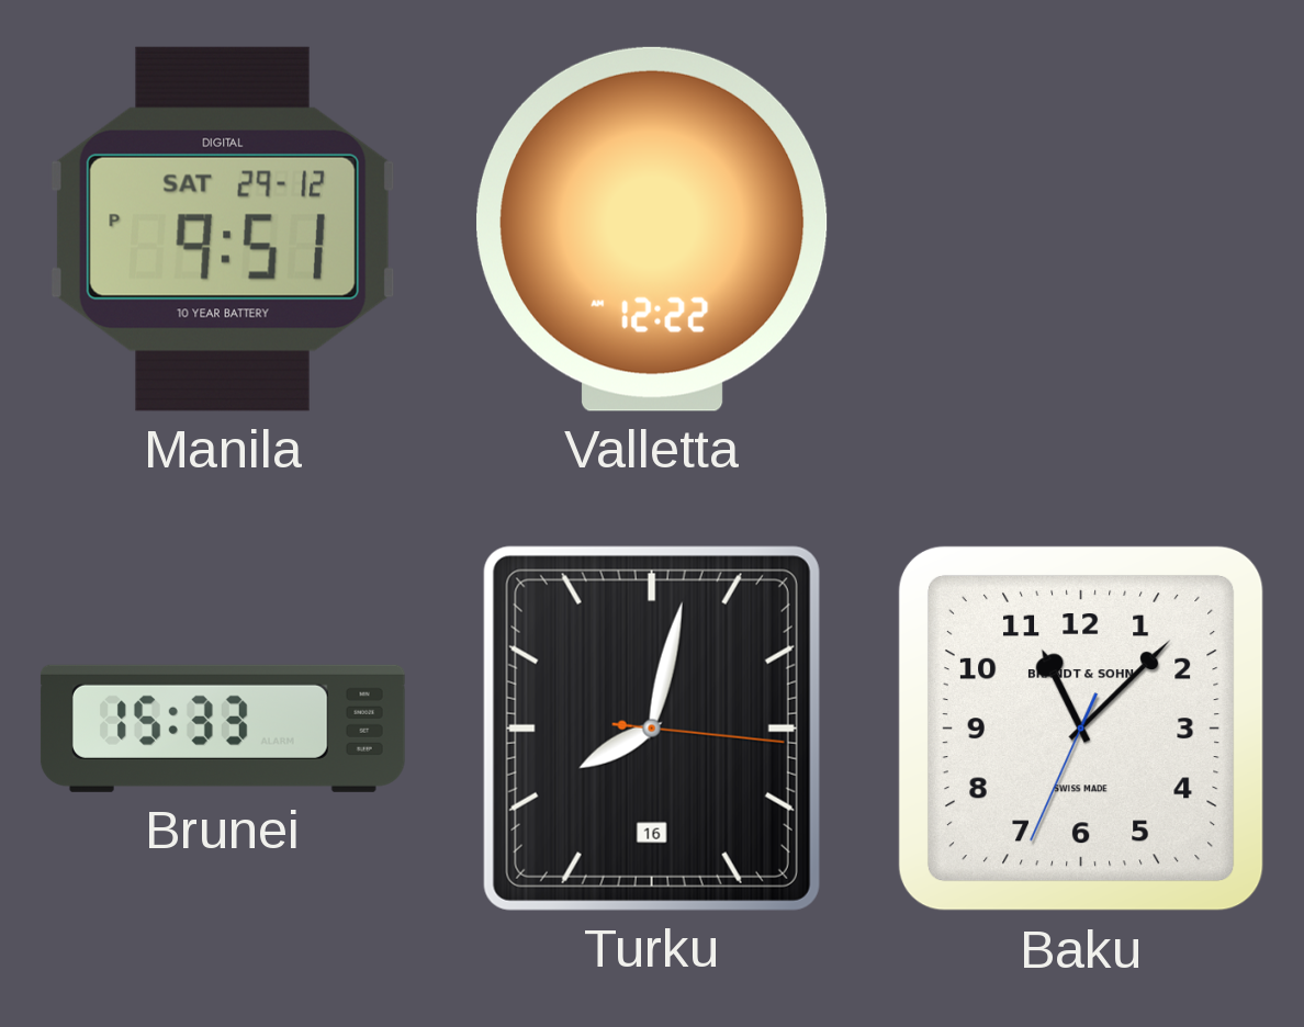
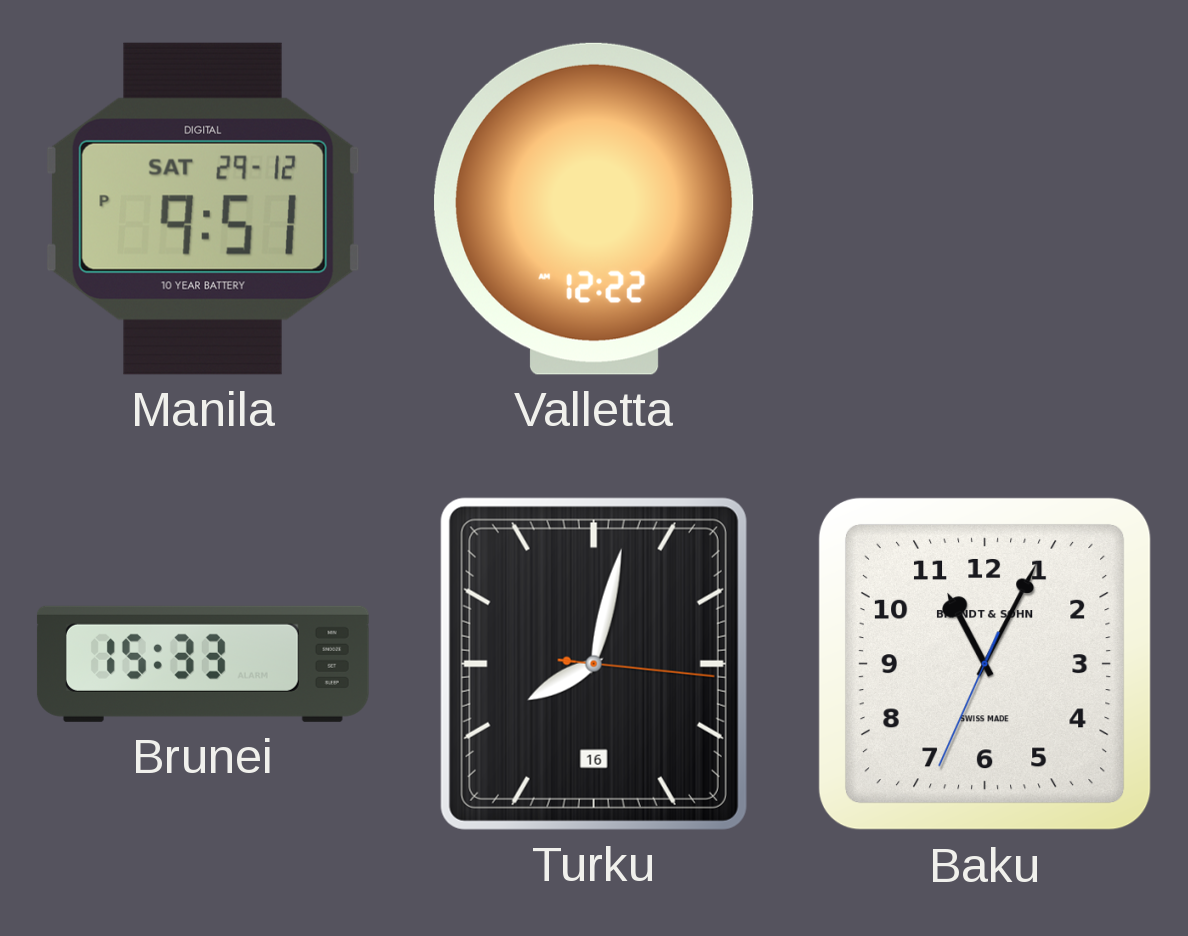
Baku: 11:07 -> 11:04 (985, 664)
